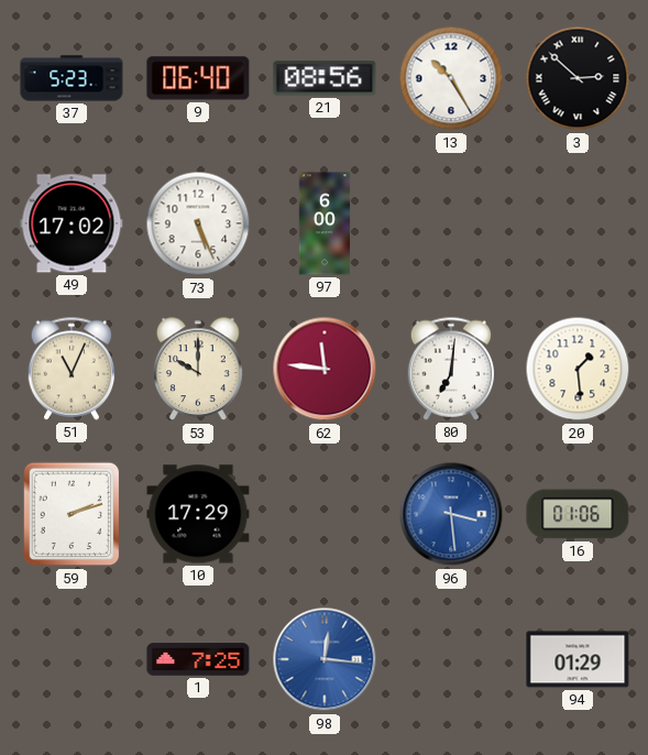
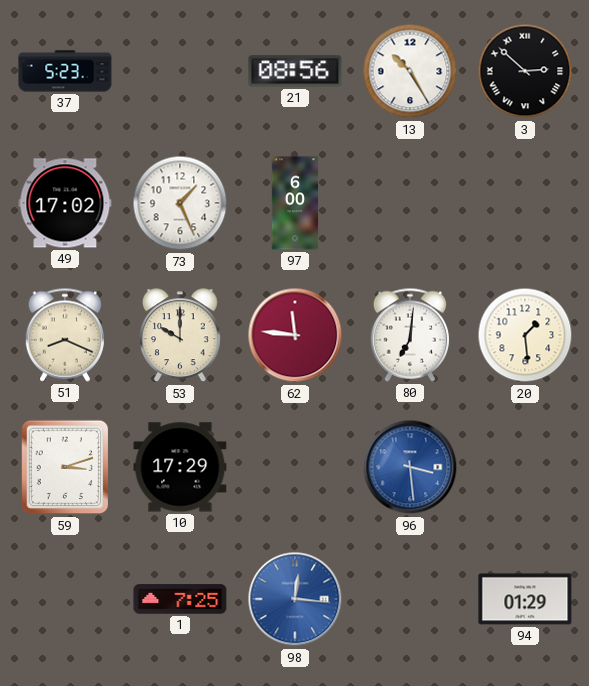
9: 06:40 -> none (198, 78)
73: 5:26 -> 1:26 (180, 203)
51: 11:04 -> 8:19 (64, 335)
59: 2:12 -> 3:12 (65, 467)
16: 01:06 -> none (578, 514)
